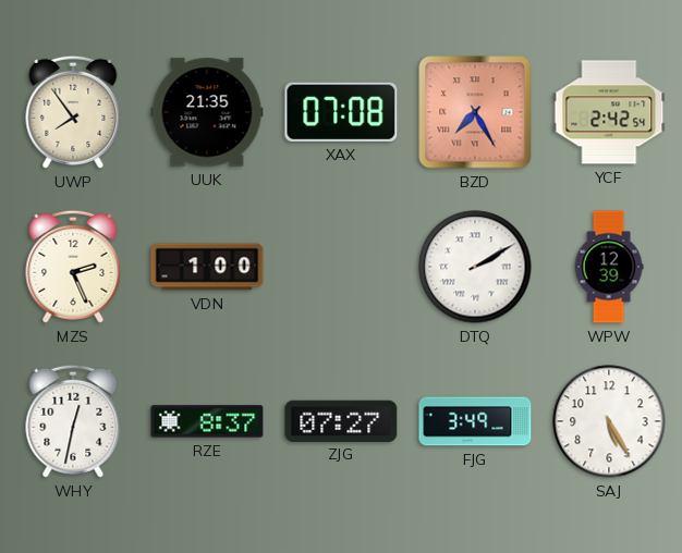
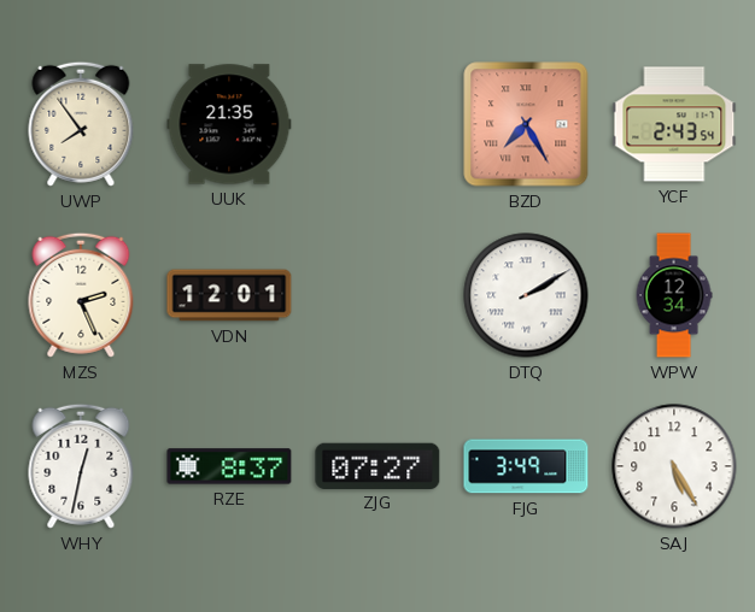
XAX: 07:08 -> none (341, 112)
YCF: 2:42 -> 2:43 (674, 124)
VDN: 1:00 -> 12:01 (229, 295)
WPW: 12:39 -> 12:34 (674, 295)
